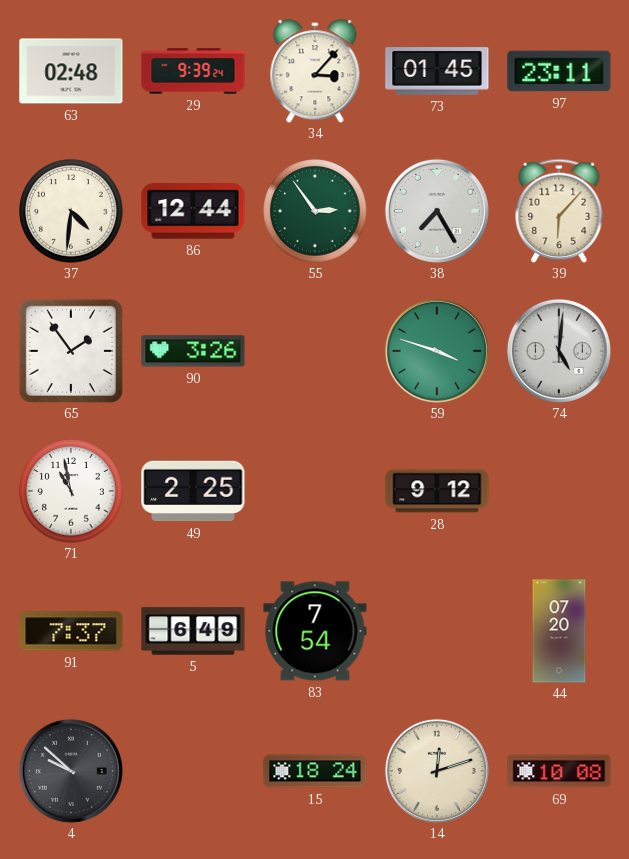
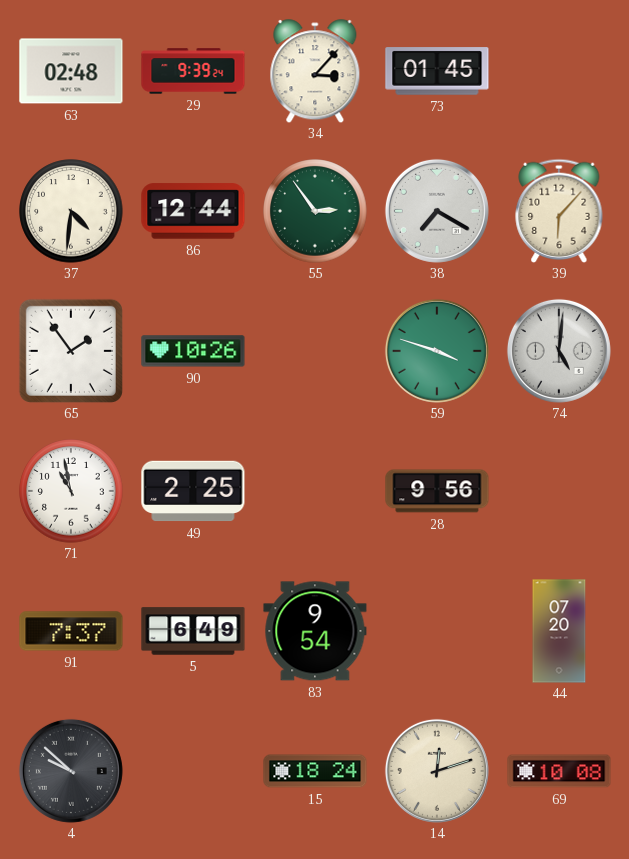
97: 23:11 -> none (559, 71)
38: 7:25 -> 7:20 (437, 211)
90: 3:26 -> 10:26 (193, 351)
28: 9:12 -> 9:56 (437, 491)
83: 7:54 -> 9:54 (315, 631)
